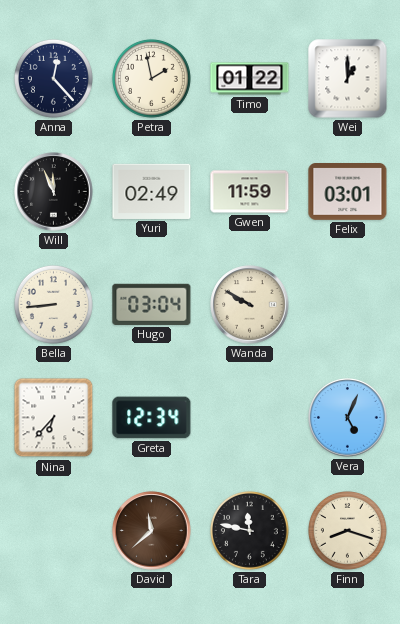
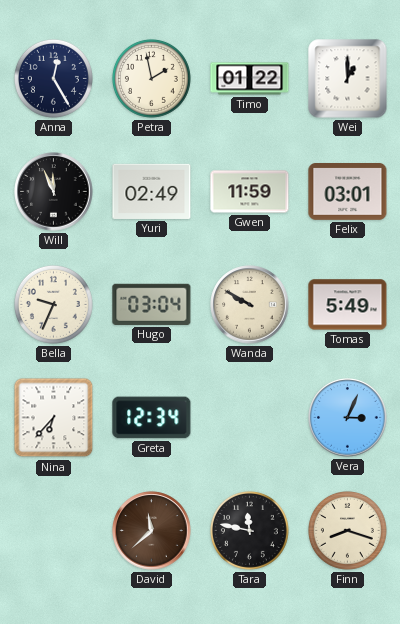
Anna: 12:23 -> 12:25 (53, 78)
Bella: 8:44 -> 9:34 (53, 304)
Tomas: none -> 5:49 (348, 305)
Vera: 5:04 -> 3:04 (348, 418)
